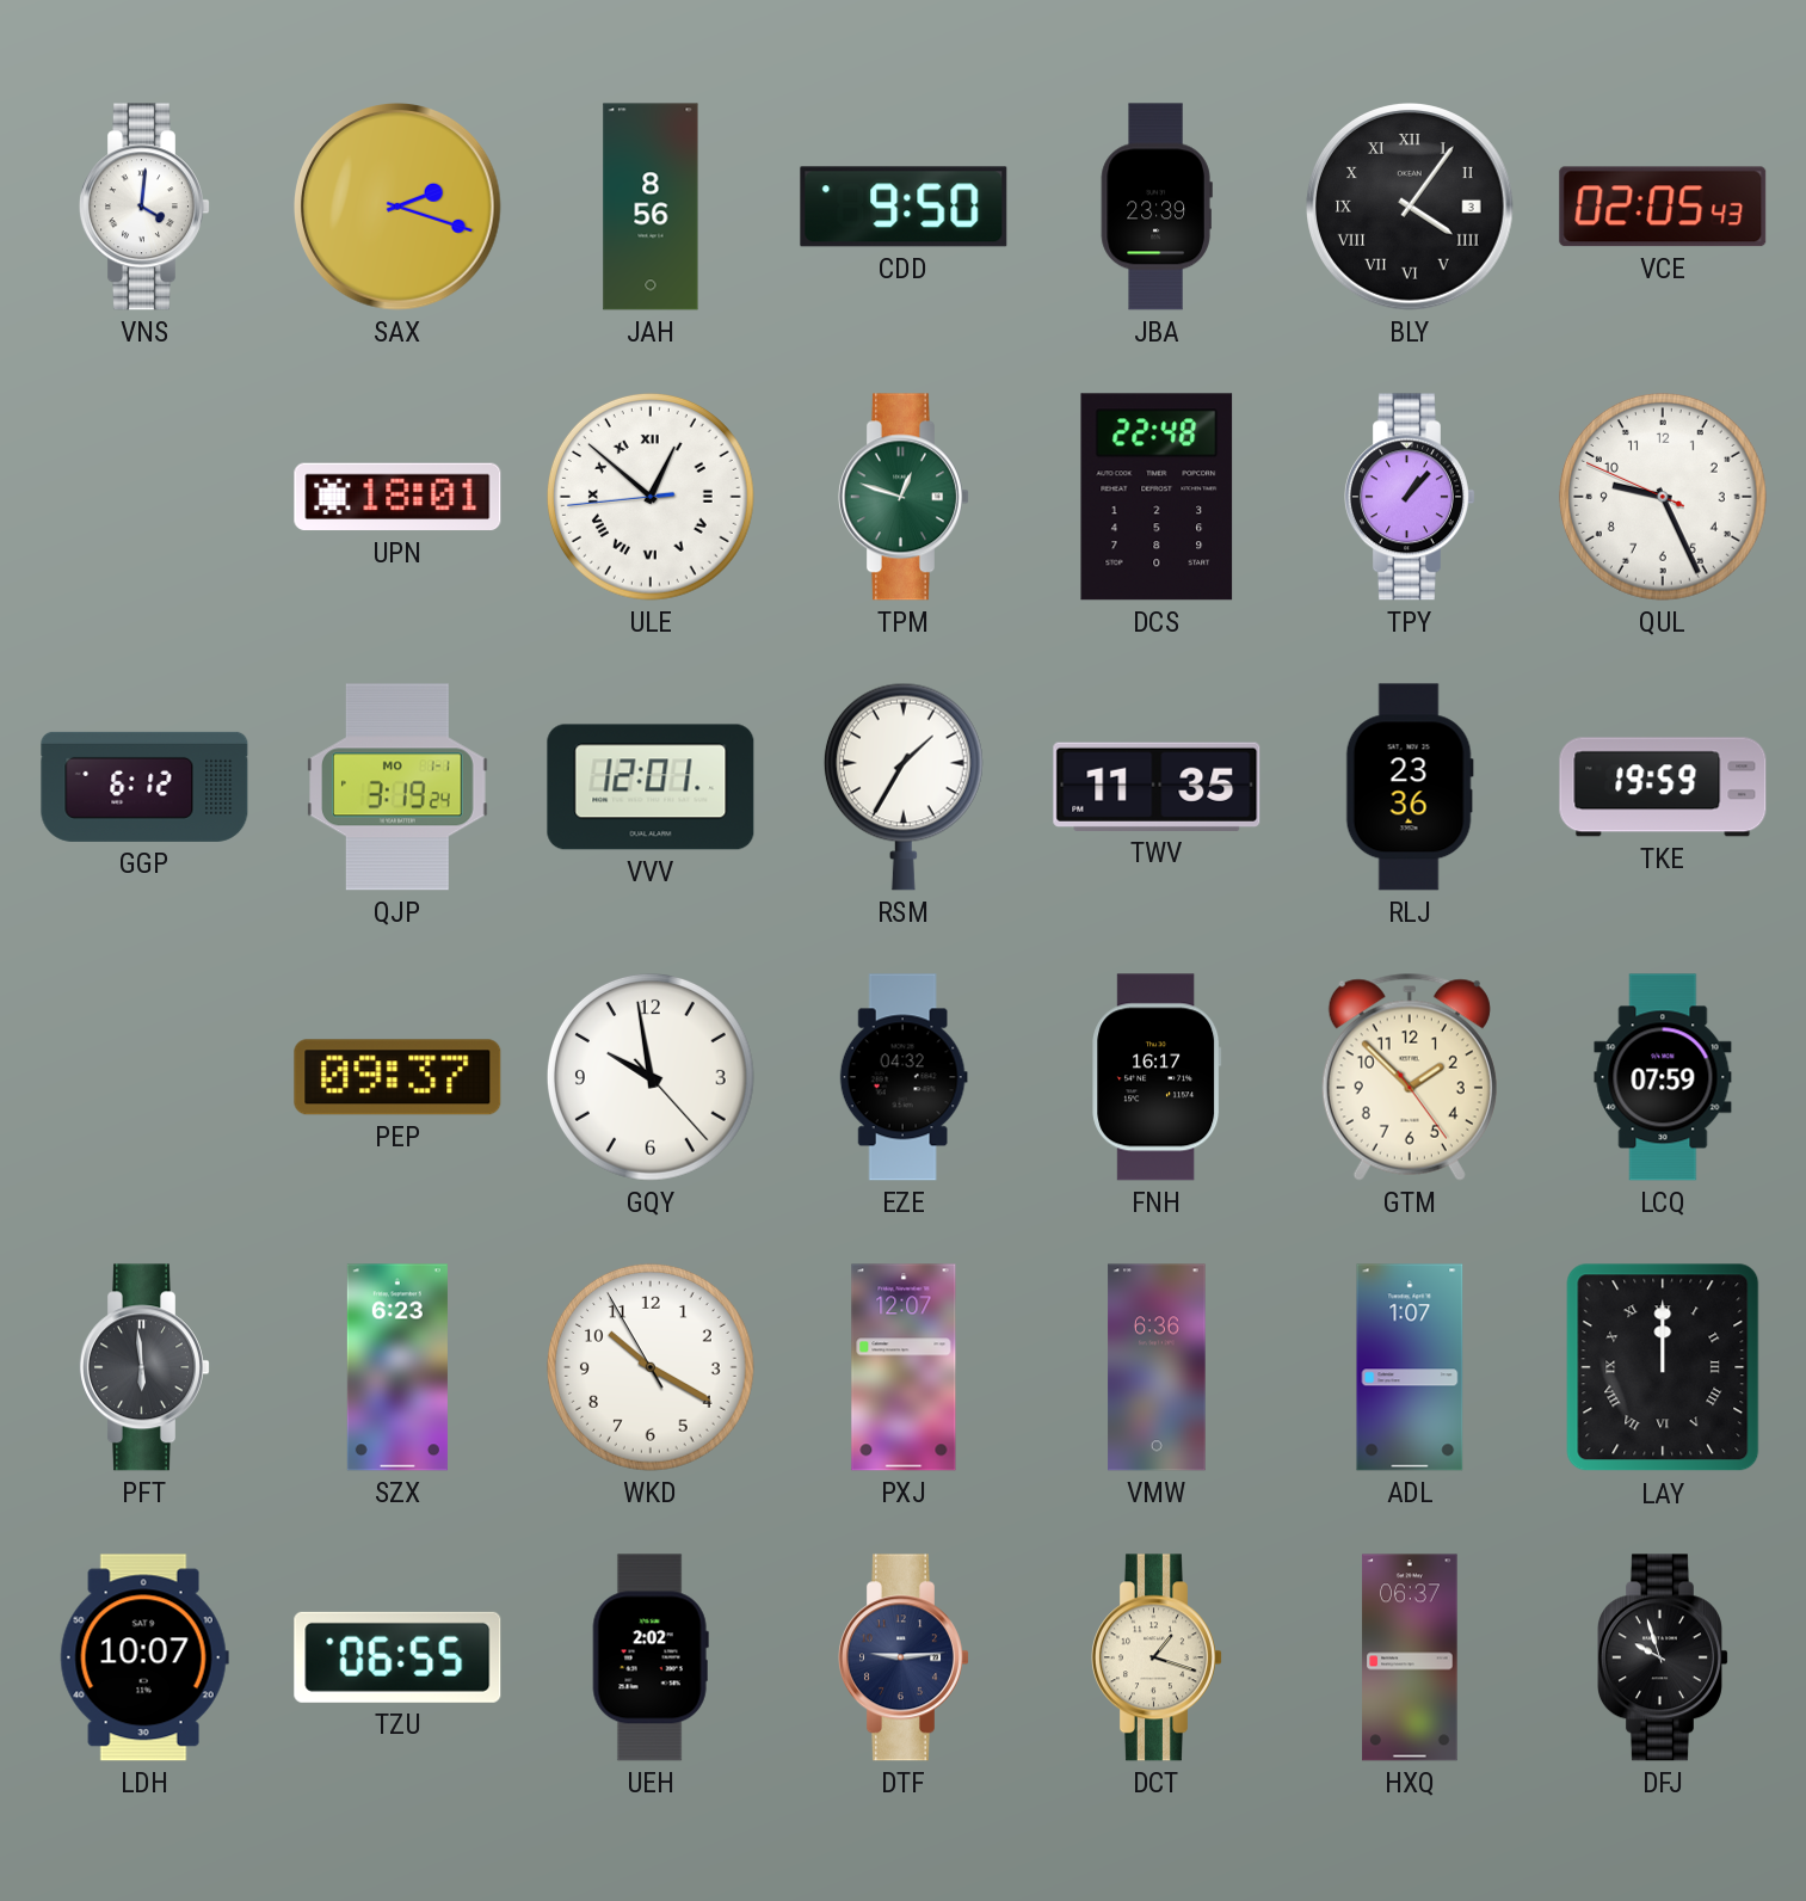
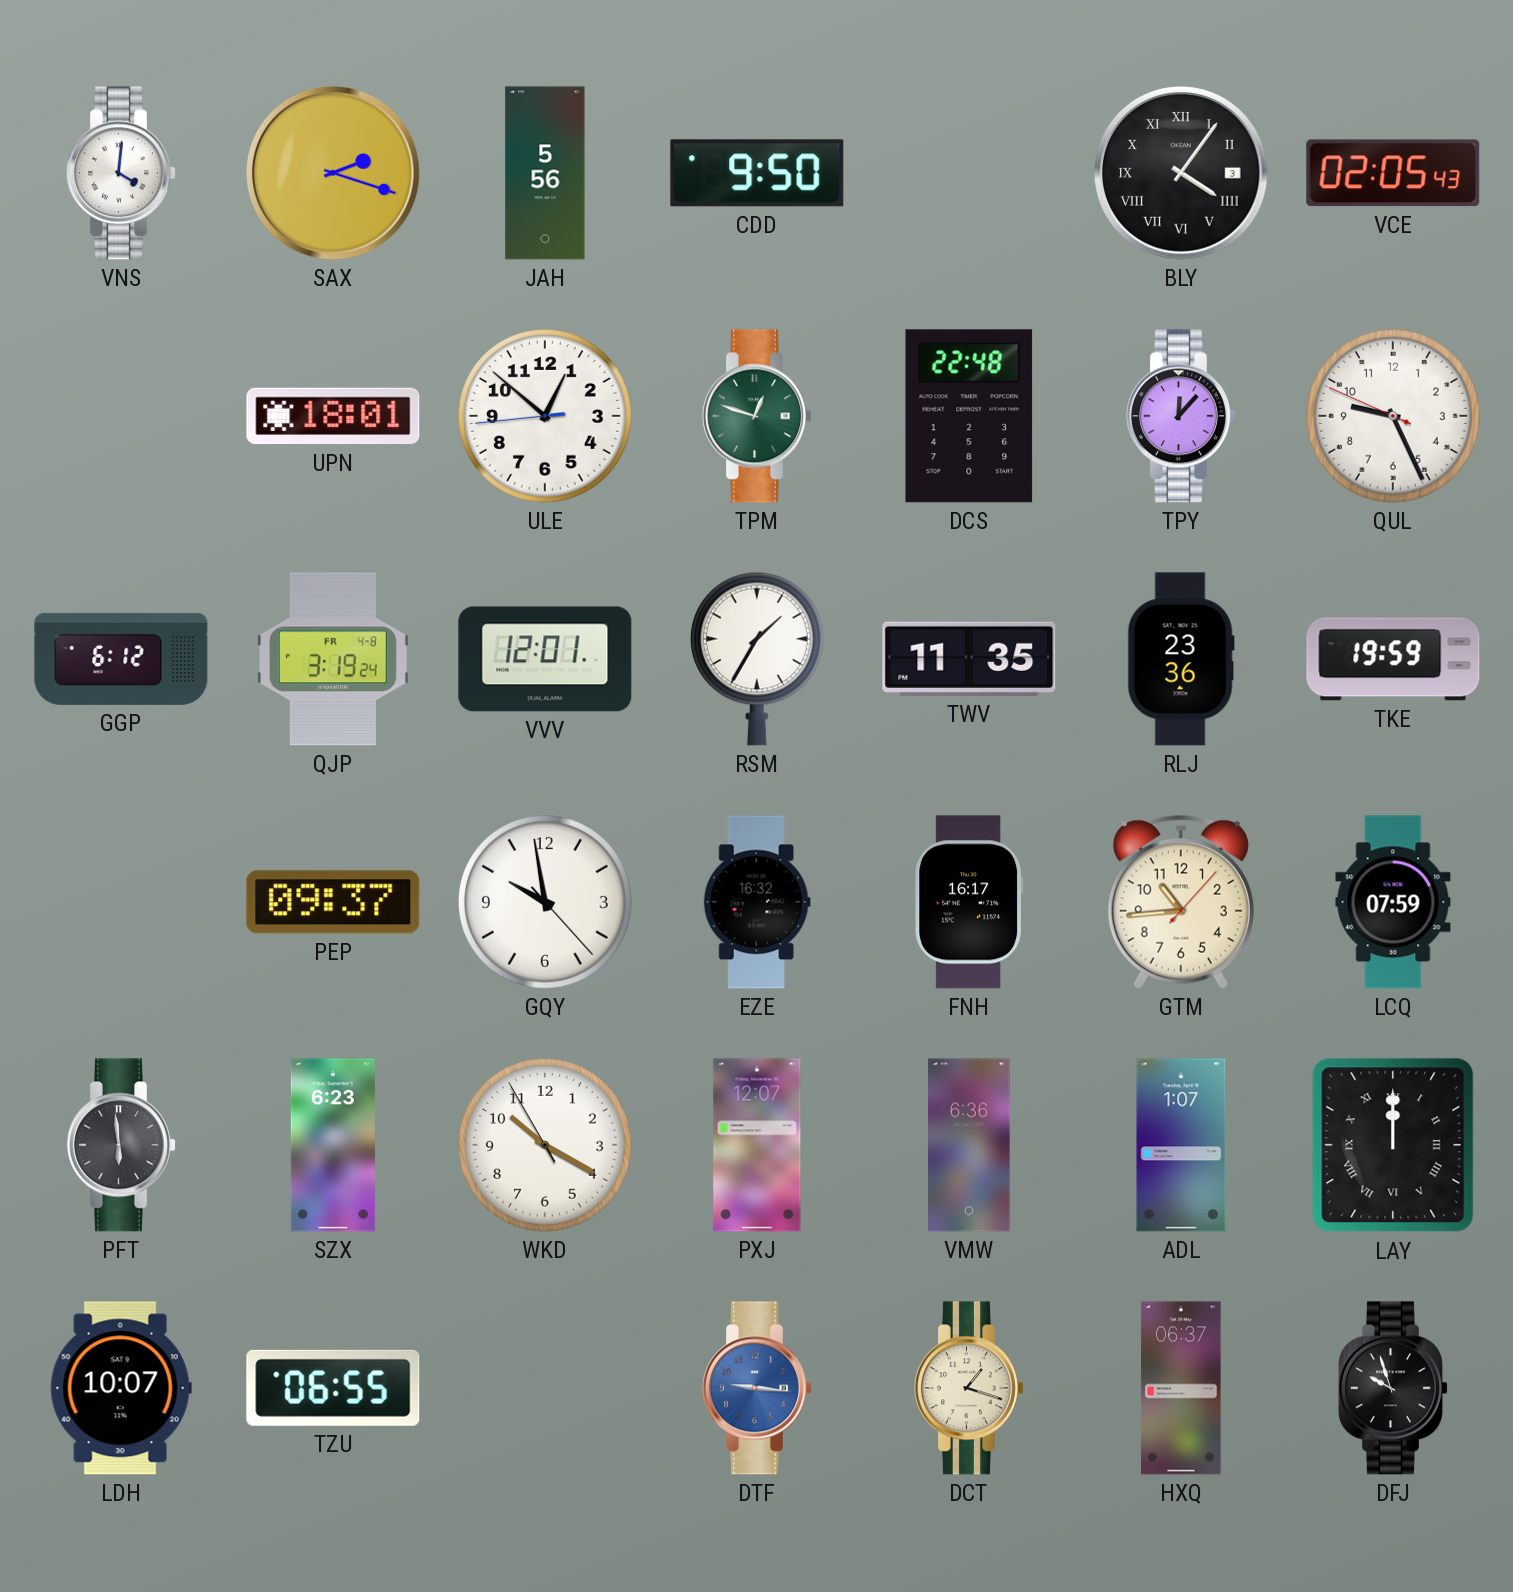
JAH: 8:56 -> 5:56 (545, 173)
JBA: 23:39 -> none (1157, 207)
ULE numerals: Roman -> Arabic (545, 416)
TPY: 1:07 -> 12:07 (1182, 416)
QJP date: MO 1-1 -> FR 4-8 (334, 659)
EZE: 04:32 -> 16:32 (757, 902)
GTM: 1:52 -> 10:44 (1181, 902)
UEH: 2:02 -> none (651, 1657)
DTF: 9:14 -> 9:16 (758, 1388)
DTF dial: navy -> blue (758, 1388)
